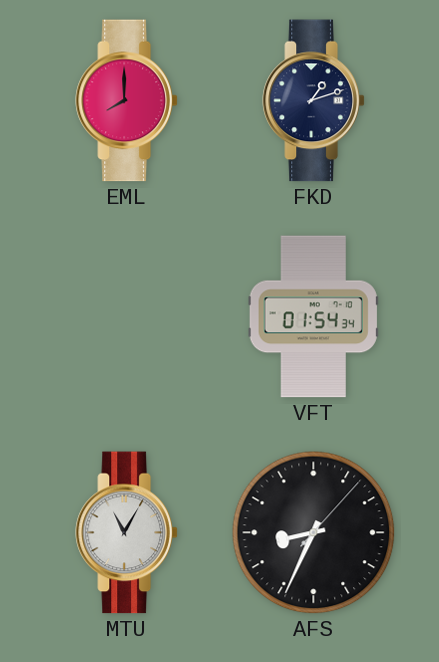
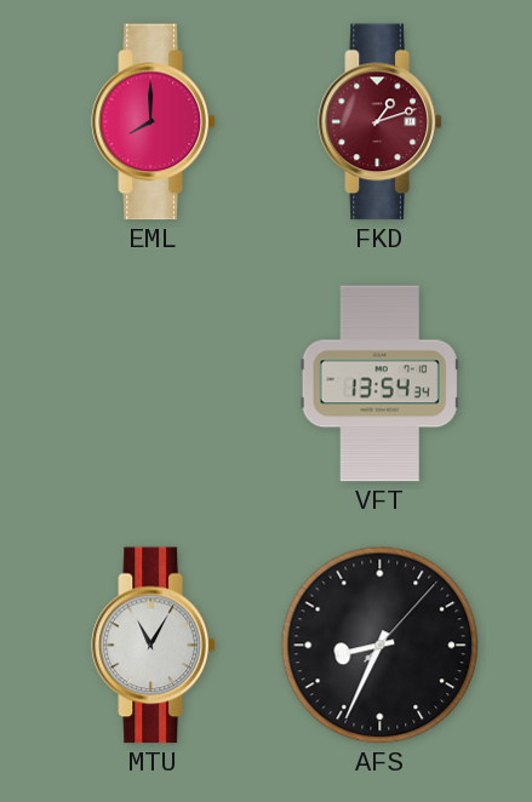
FKD dial: navy -> burgundy (379, 122)
VFT: 01:54 -> 13:54 (379, 384)
